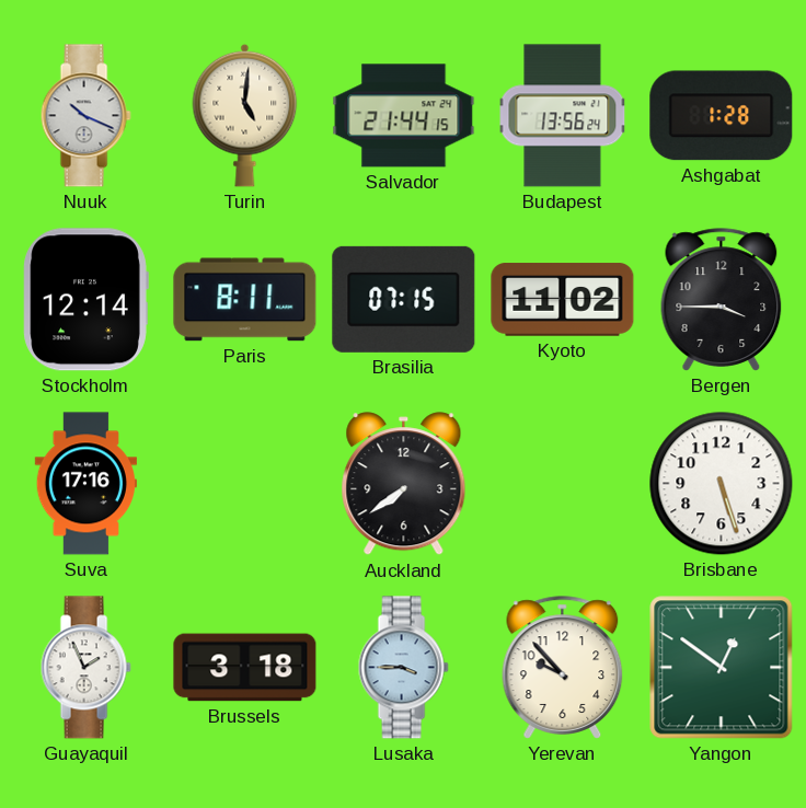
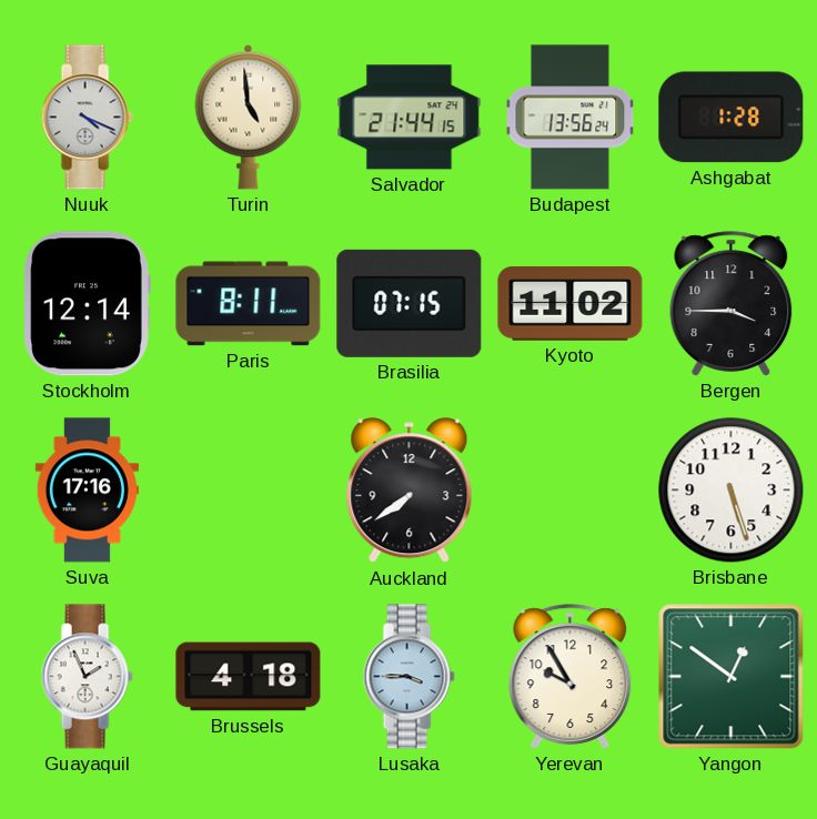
Nuuk: 10:19 -> 4:19 (87, 118)
Turin: 5:01 -> 4:59 (249, 117)
Brussels: 3:18 -> 4:18 (249, 677)
Yerevan: 9:53 -> 9:55 (571, 677)
